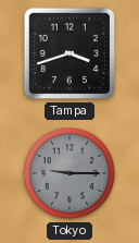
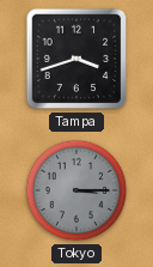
Tokyo: 9:15 -> 3:15 (76, 190)
